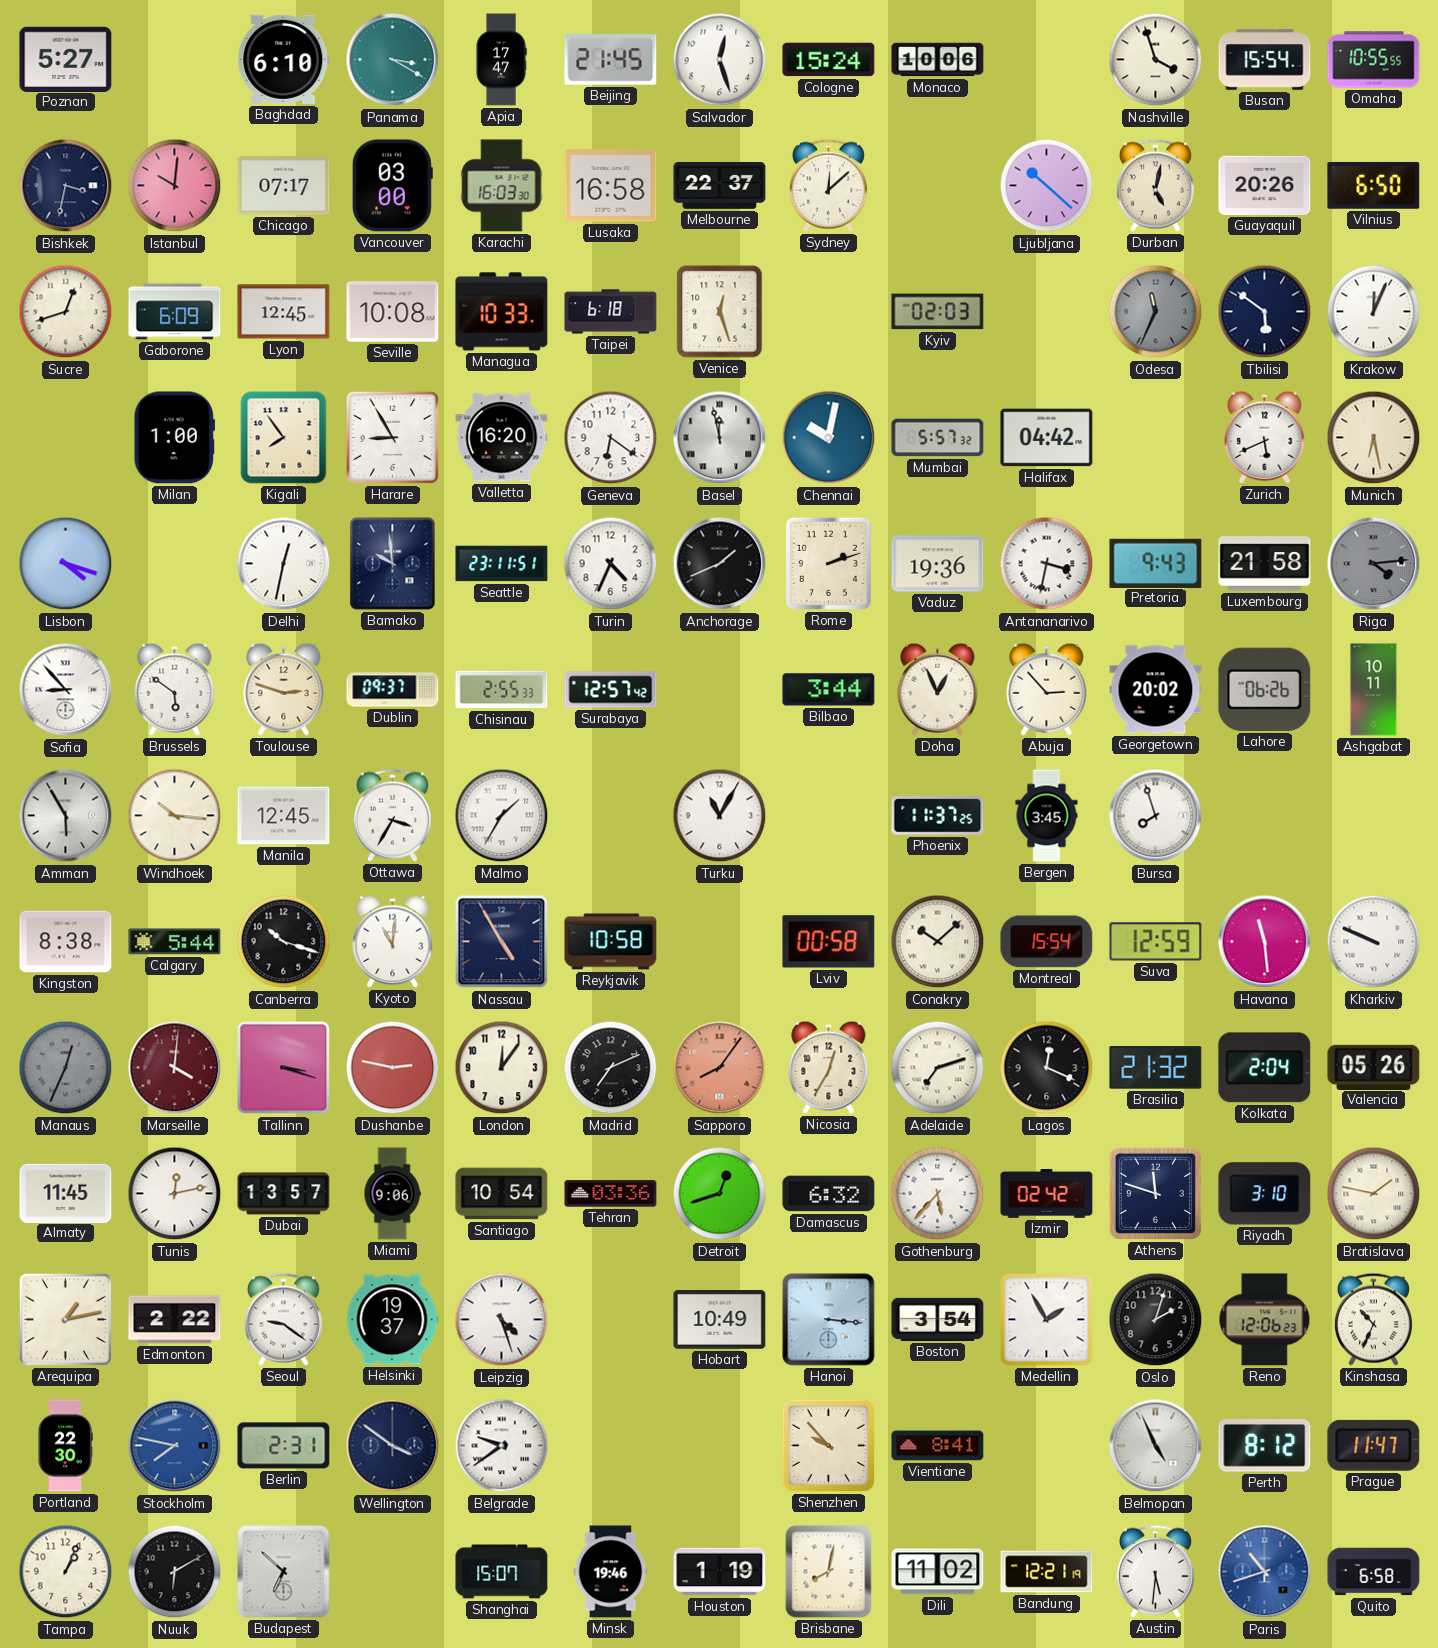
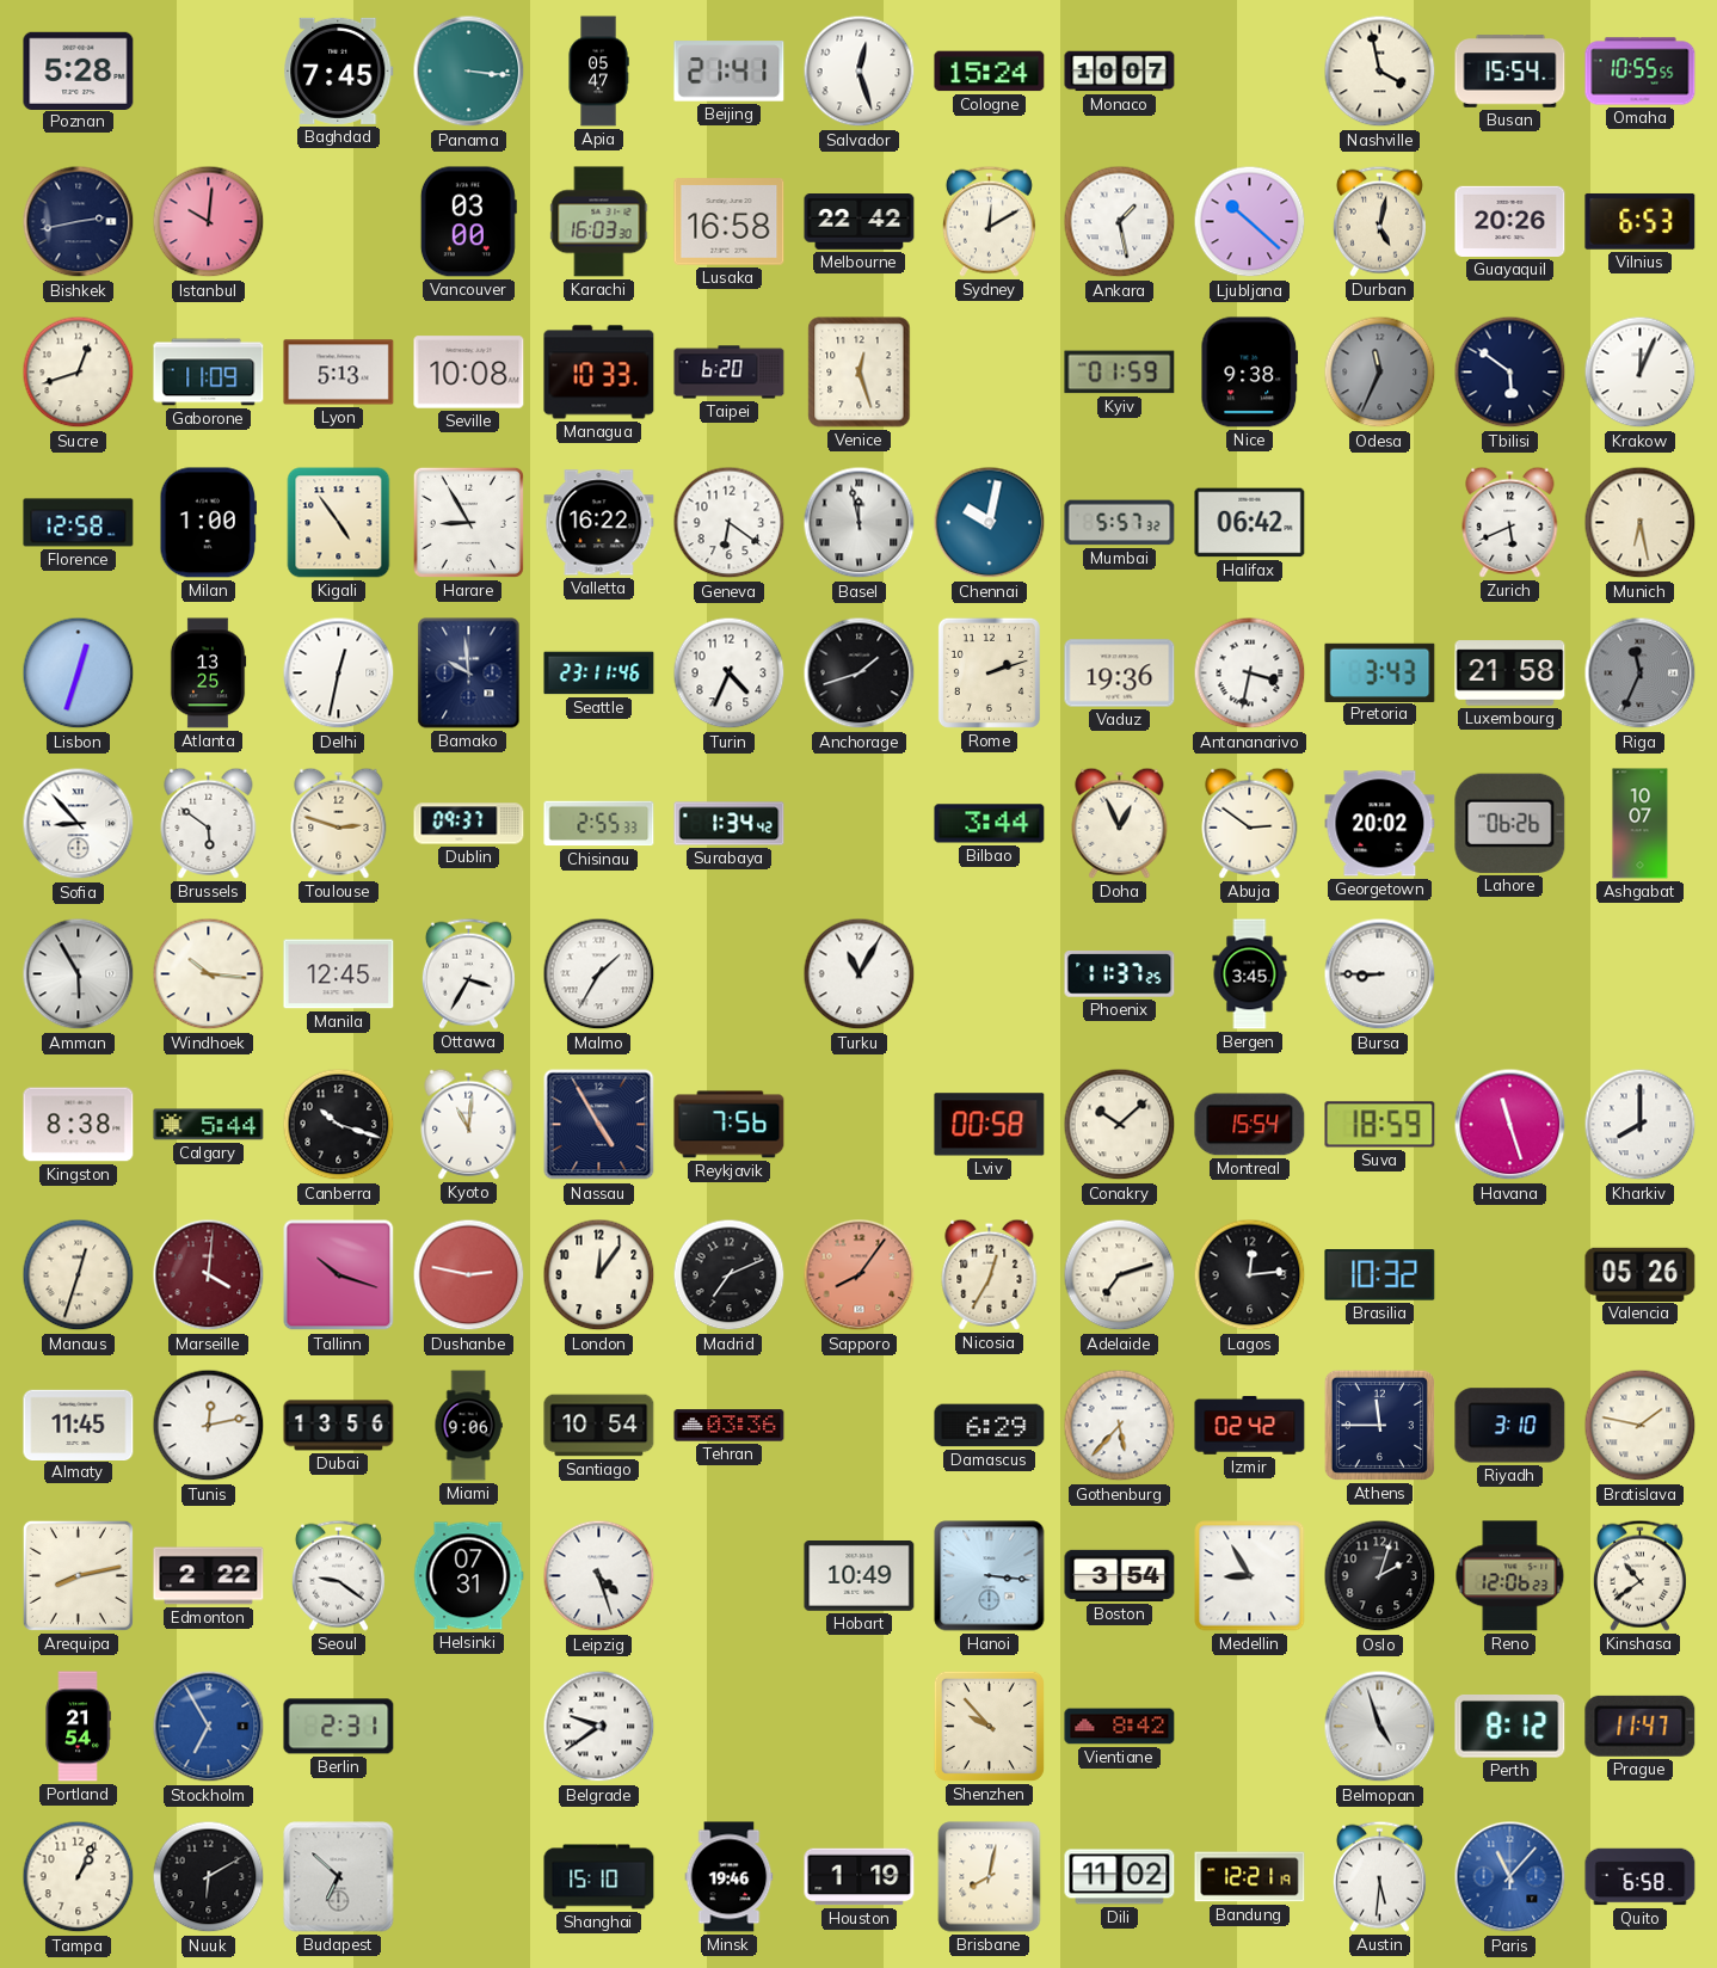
Poznan: 5:27 -> 5:28 (79, 70)
Baghdad: 6:10 -> 7:45 (339, 70)
Panama: 3:20 -> 3:16 (469, 72)
Apia: 17:47 -> 05:47 (598, 72)
Beijing: 21:45 -> 21:41 (730, 72)
Monaco: 10:06 -> 10:07 (1120, 72)
Nashville: 3:57 -> 3:58 (1380, 72)
Bishkek: 3:32 -> 2:43 (79, 222)
Chicago: 07:17 -> none (284, 186)
Melbourne: 22:37 -> 22:42 (860, 222)
Sydney: 12:08 -> 12:10 (989, 221)
Ankara: none -> 1:28 (1120, 222)
Vilnius: 6:50 -> 6:53 (1641, 221)
Gaborone: 6:09 -> 11:09 (209, 373)
Lyon: 12:45 -> 5:13 (339, 373)
Taipei: 6:18 -> 6:20 (730, 373)
Kyiv: 02:03 -> 01:59 (1120, 373)
Nice: none -> 9:38 (1250, 373)
Florence: none -> 12:58 (79, 523)
Kigali: 7:54 -> 4:54 (339, 523)
Valletta: 16:20 -> 16:22 (599, 523)
Halifax: 04:42 -> 06:42 (1250, 523)
Lisbon: 4:18 -> 12:33 (79, 674)
Atlanta: none -> 13:25 (208, 674)
Seattle: 23:11:51 -> 23:11:46 (599, 674)
Anchorage: 1:41 -> 1:42 (860, 674)
Pretoria: 9:43 -> 3:43 (1380, 672)
Riga: 4:14 -> 11:34 (1641, 674)
Surabaya: 12:57 -> 1:34 (730, 824)
Abuja: 2:53 -> 2:51 (1250, 823)
Ashgabat: 10:11 -> 10:07 (1641, 824)
Bursa: 7:57 -> 8:45 (1380, 974)
Reykjavik: 10:58 -> 7:56 (730, 1125)
Suva: 12:59 -> 18:59 (1380, 1125)
Havana: 11:29 -> 11:27 (1510, 1125)
Kharkiv: 9:49 -> 8:00 (1641, 1125)
Manaus: 12:34 -> 12:33 (79, 1275)
Manaus dial: grey -> cream (79, 1275)
Tallinn: 3:18 -> 10:18 (339, 1275)
Lagos: 12:19 -> 12:14 (1250, 1275)
Brasilia: 21:32 -> 10:32 (1380, 1275)
Kolkata: 2:04 -> none (1265, 1068)
Dubai: 13:57 -> 13:56 (339, 1426)
Detroit: 12:42 -> none (720, 1194)
Damascus: 6:32 -> 6:29 (990, 1426)
Athens: 11:48 -> 11:45 (1379, 1425)
Arequipa: 1:13 -> 8:13 (78, 1575)
Helsinki: 19:37 -> 07:31 (468, 1576)
Medellin: 1:55 -> 8:55 (1250, 1576)
Kinshasa: 10:34 -> 10:39 (1639, 1575)
Portland: 22:30 -> 21:54 (78, 1727)
Stockholm: 7:47 -> 6:55 (209, 1727)
Wellington: 3:51 -> none (393, 1446)
Vientiane: 8:41 -> 8:42 (1120, 1727)
Belmopan: 4:56 -> 4:57 (1380, 1727)
Shanghai: 15:07 -> 15:10 (599, 1877)
Paris: 10:42 -> 11:07 (1510, 1877)
